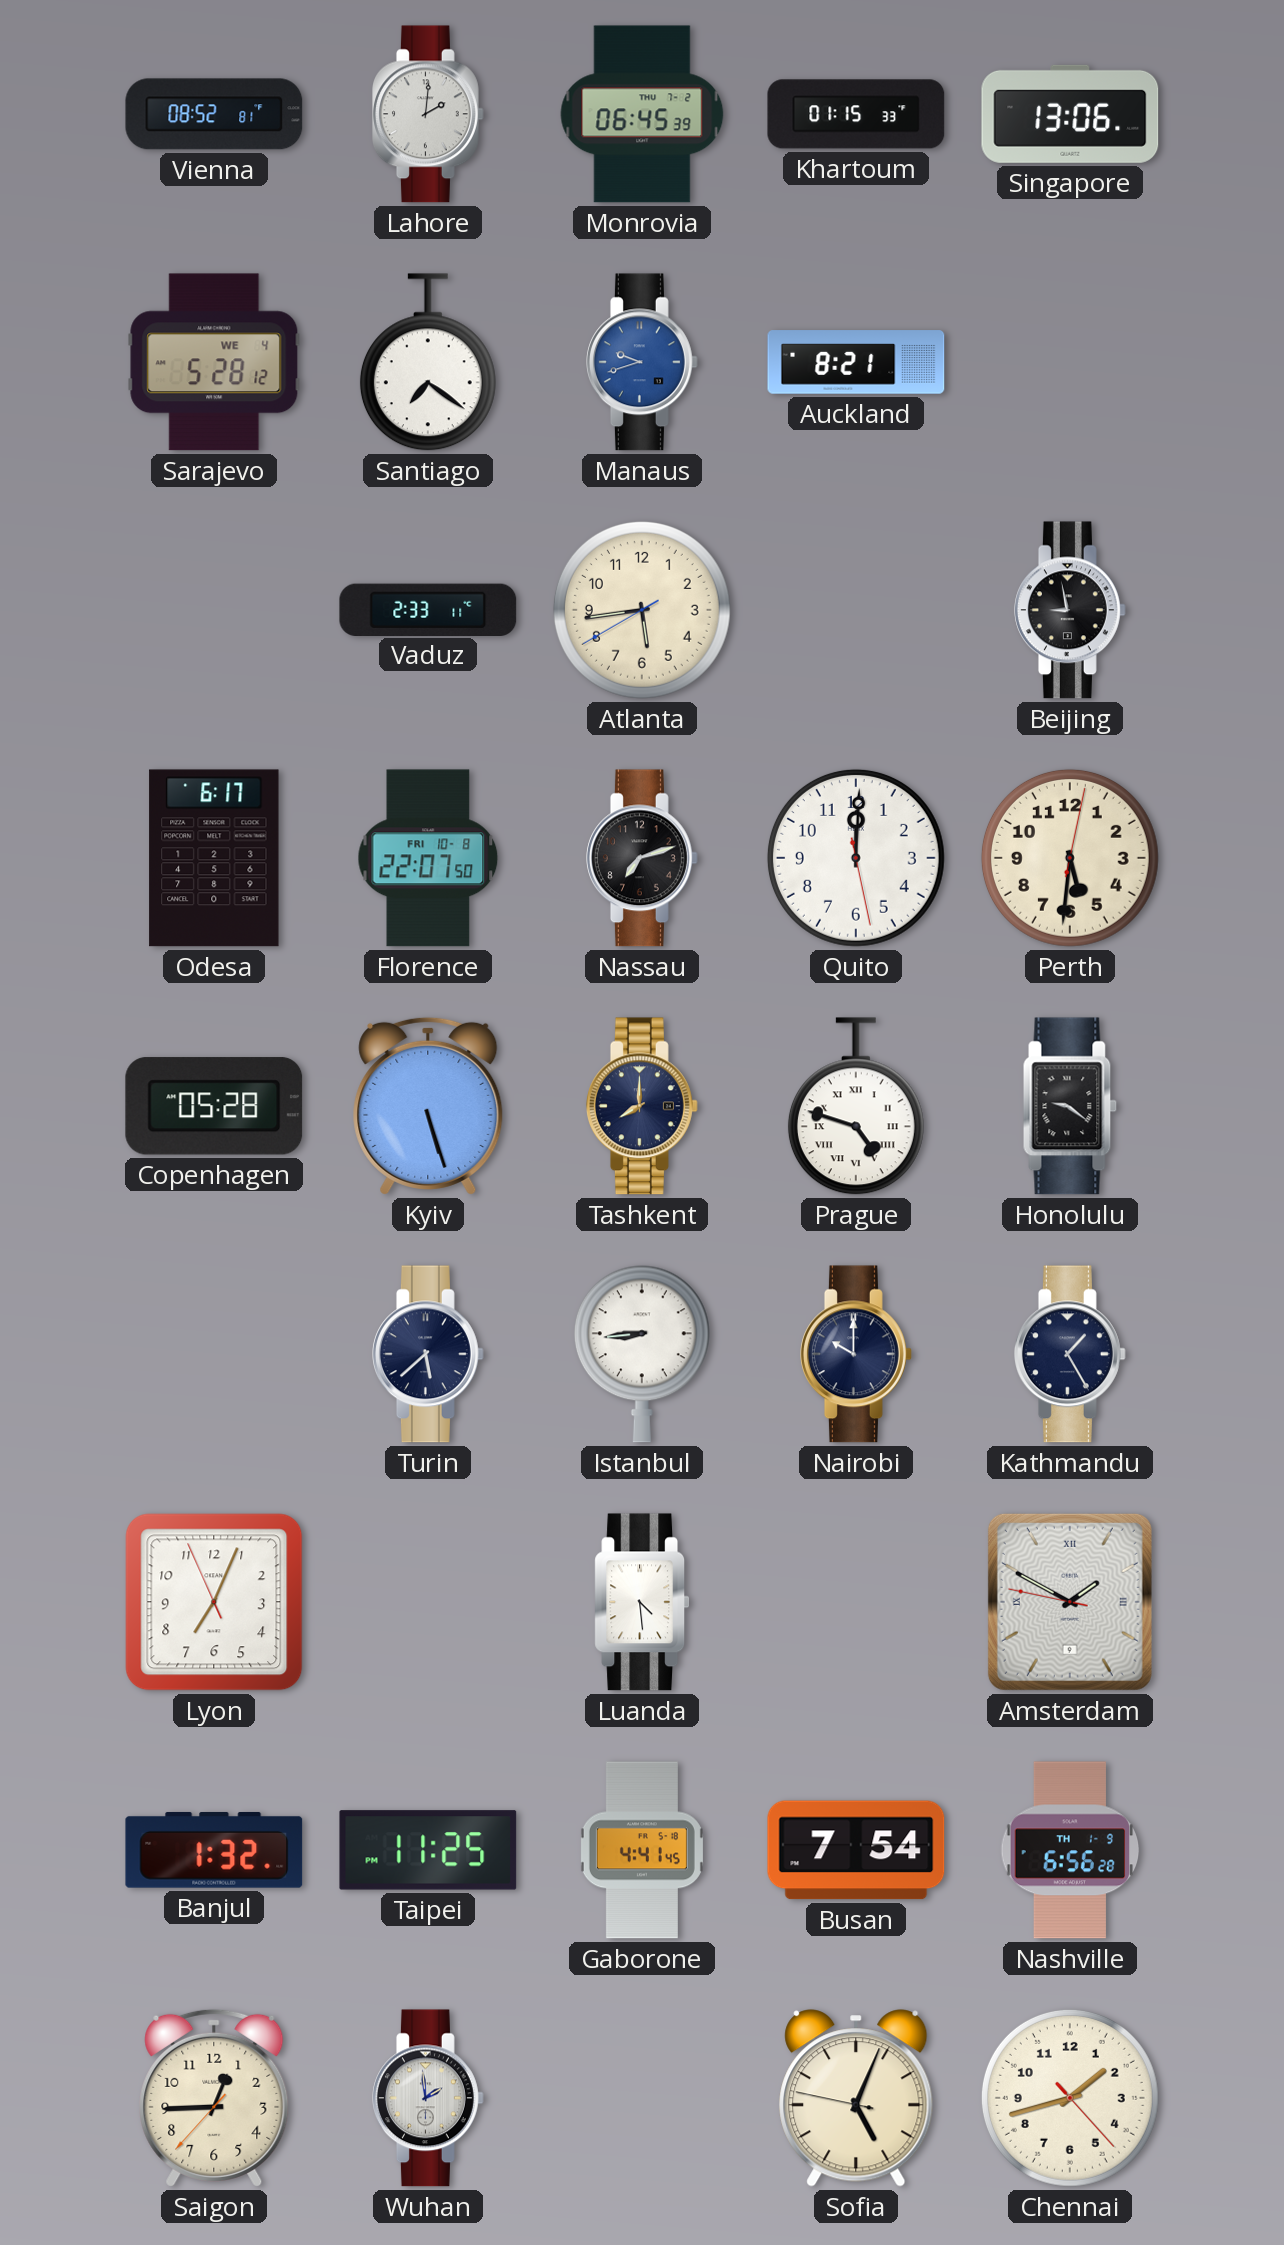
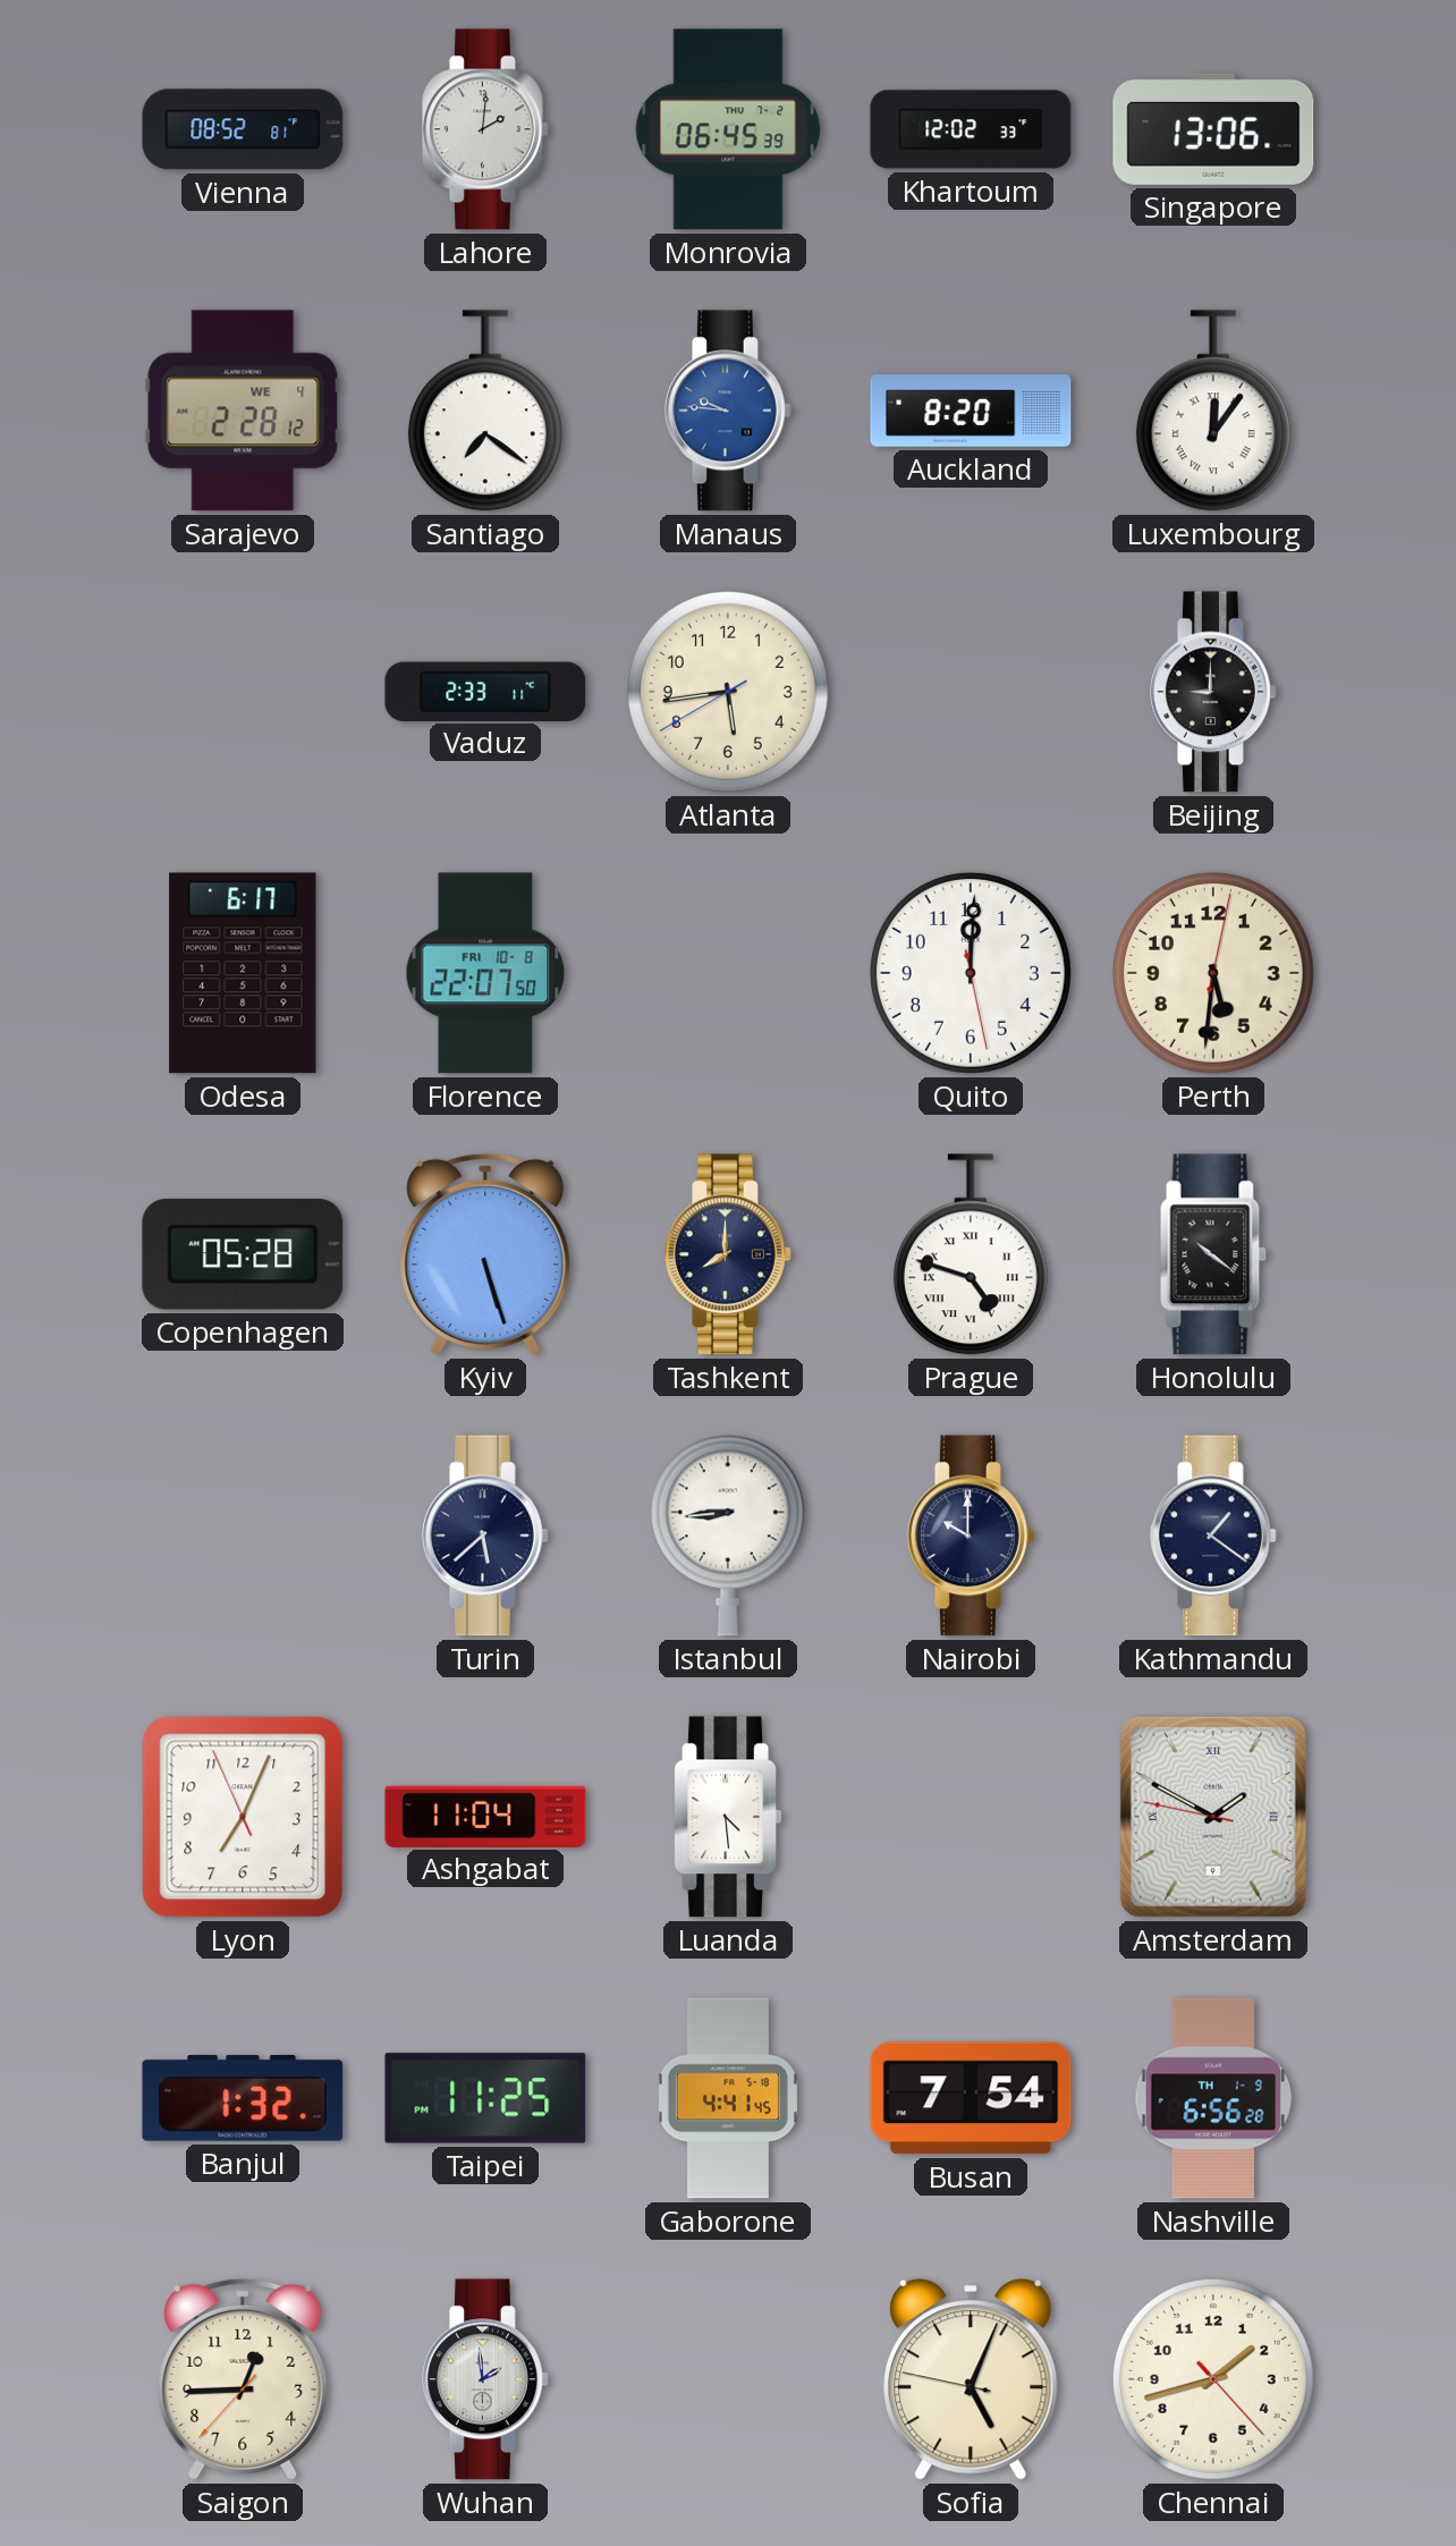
Khartoum: 01:15 -> 12:02 (971, 129)
Sarajevo: 5:28 -> 2:28 (243, 411)
Manaus: 9:42 -> 9:46 (729, 411)
Auckland: 8:21 -> 8:20 (971, 411)
Luxembourg: none -> 12:06 (1213, 411)
Beijing: 8:58 -> 9:00 (1214, 692)
Nassau: 7:12 -> none (643, 858)
Honolulu: 9:21 -> 10:21 (1213, 1254)
Kathmandu: 1:25 -> 1:21 (1214, 1536)
Ashgabat: none -> 11:04 (485, 1816)
